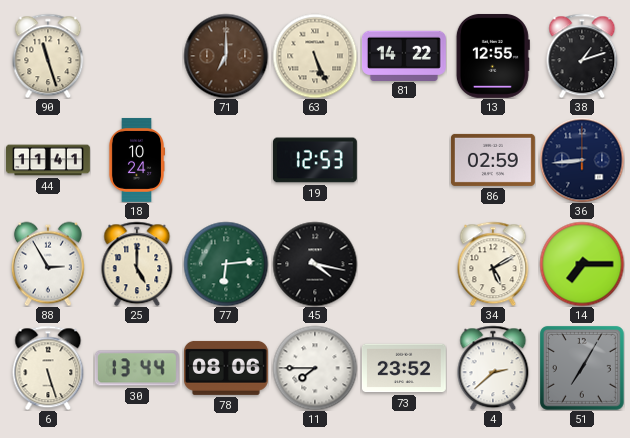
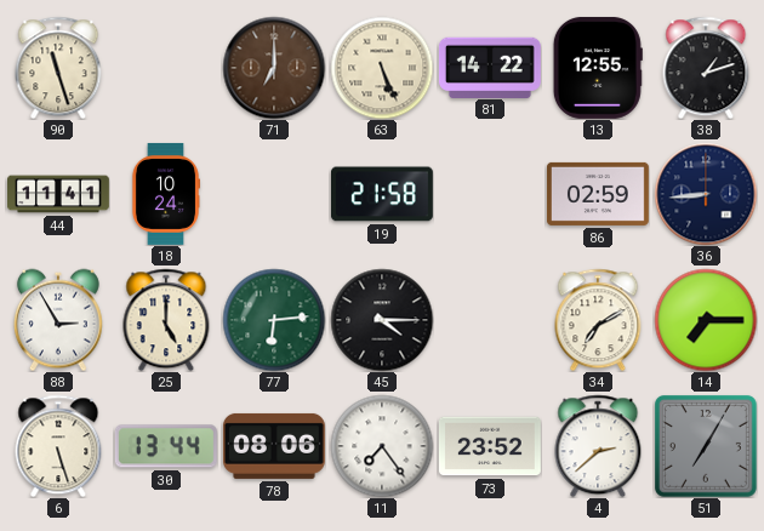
19: 12:53 -> 21:58 (382, 194)
45: 4:17 -> 4:15 (382, 320)
34: 5:10 -> 7:10 (598, 320)
11: 7:45 -> 7:24 (382, 446)
